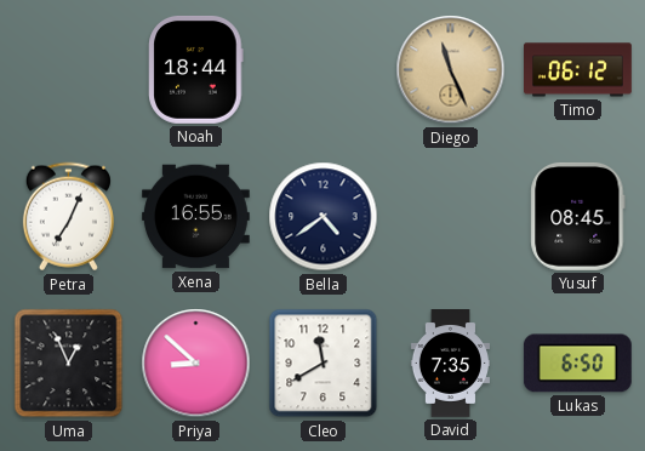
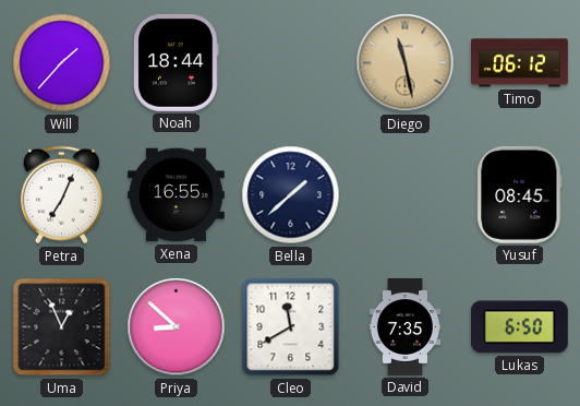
Will: none -> 1:37 (62, 63)
Diego: 11:26 -> 11:28 (406, 63)
Bella: 4:39 -> 1:38 (291, 195)
